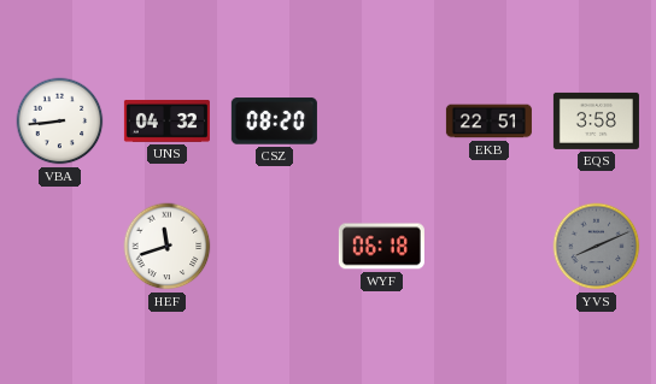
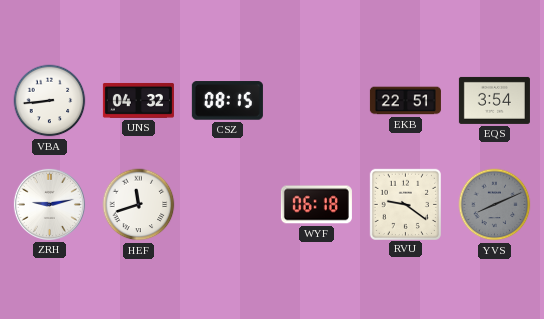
CSZ: 08:20 -> 08:15 (227, 101)
EQS: 3:58 -> 3:54 (494, 100)
ZRH: none -> 9:13 (49, 204)
RVU: none -> 9:21 (405, 204)
